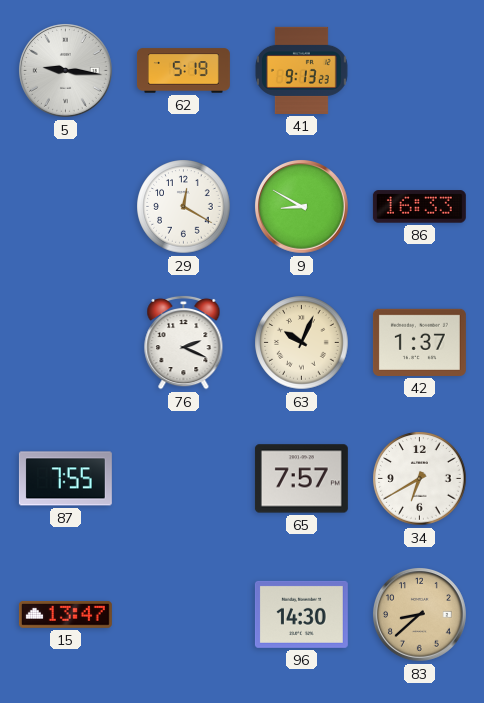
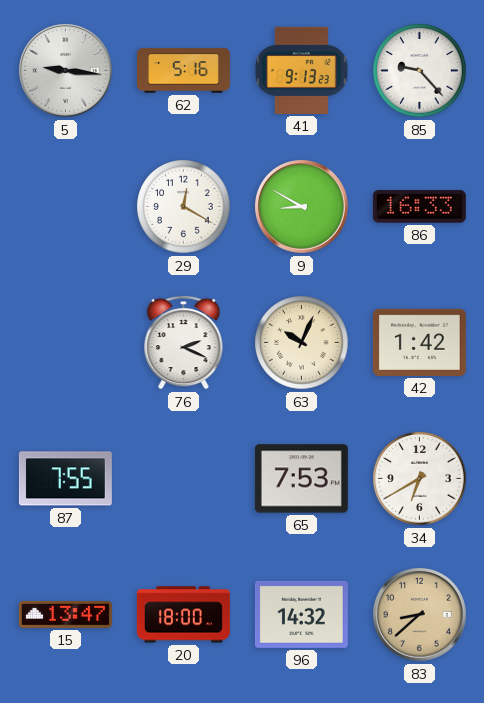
62: 5:19 -> 5:16 (183, 71)
85: none -> 9:23 (420, 71)
42: 1:37 -> 1:42 (419, 342)
65: 7:57 -> 7:53 (301, 479)
20: none -> 18:00 (183, 615)
96: 14:30 -> 14:32 (301, 614)
